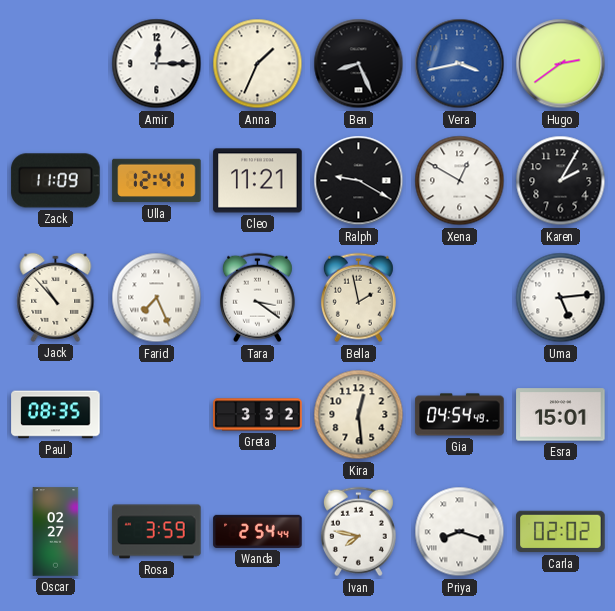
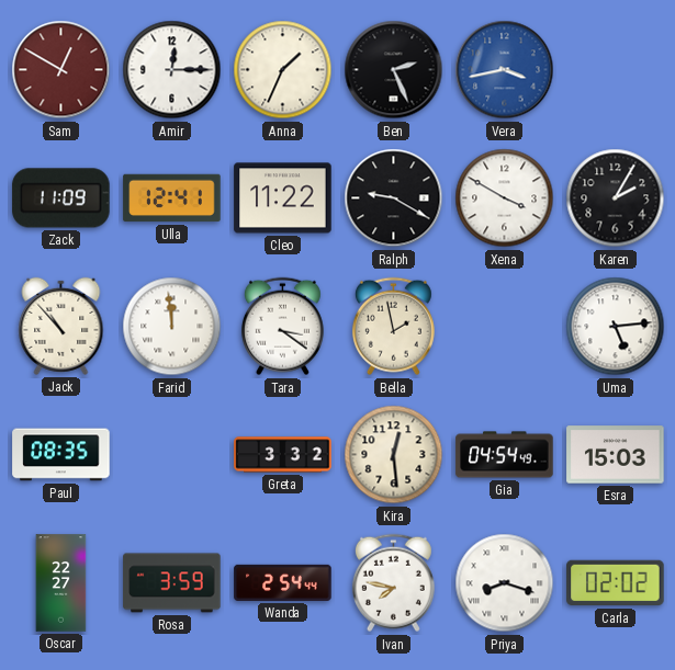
Sam: none -> 12:50 (61, 70)
Ben: 8:26 -> 2:26 (394, 70)
Hugo: 2:39 -> none (561, 64)
Cleo: 11:21 -> 11:22 (283, 198)
Xena: 12:50 -> 3:50 (505, 198)
Farid: 7:26 -> 11:59 (172, 327)
Esra: 15:01 -> 15:03 (616, 455)
Oscar: 02:27 -> 22:27 (61, 583)
